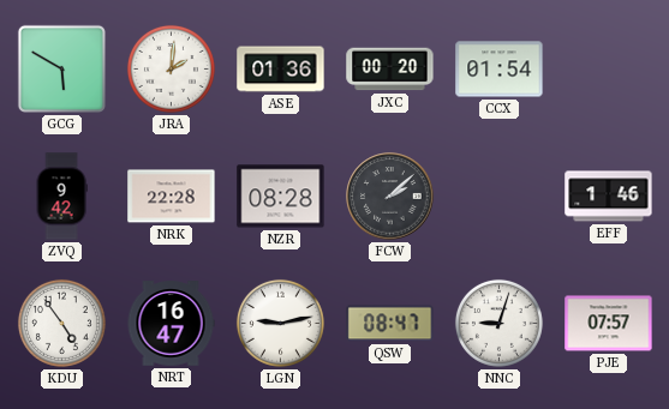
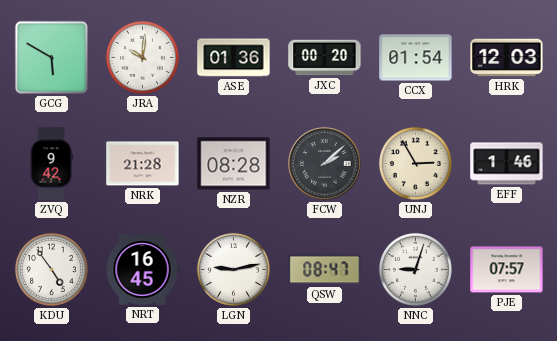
JRA: 2:01 -> 10:01 (142, 57)
HRK: none -> 12:03 (507, 58)
NRK: 22:28 -> 21:28 (143, 164)
UNJ: none -> 2:55 (415, 163)
NRT: 16:47 -> 16:45 (142, 270)
